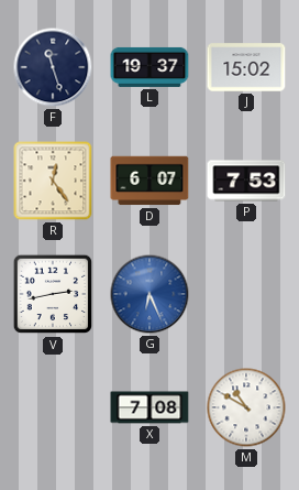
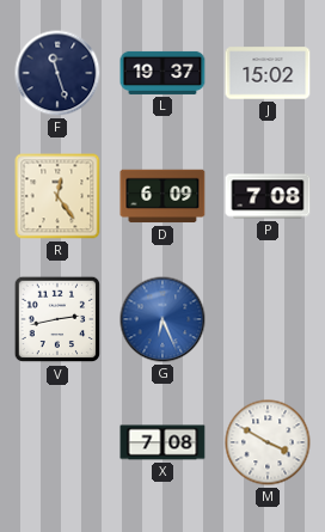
D: 6:07 -> 6:09 (162, 196)
P: 7:53 -> 7:08 (268, 196)
M: 10:50 -> 3:50 (268, 442)
